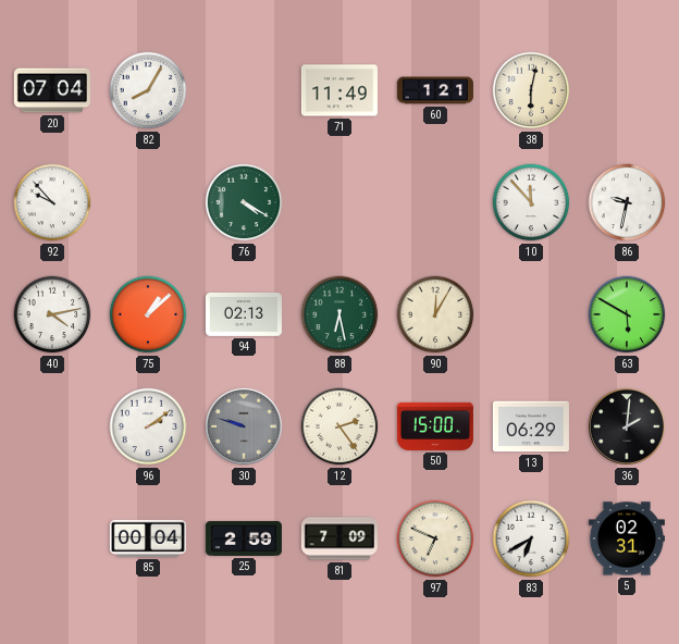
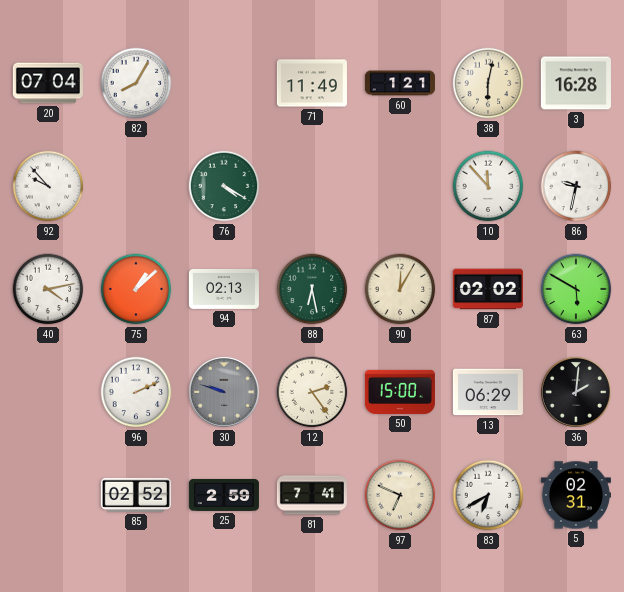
3: none -> 16:28 (576, 83)
87: none -> 02:02 (488, 289)
96: 2:09 -> 2:11 (136, 392)
85: 00:04 -> 02:52 (136, 495)
81: 7:09 -> 7:41 (312, 495)
